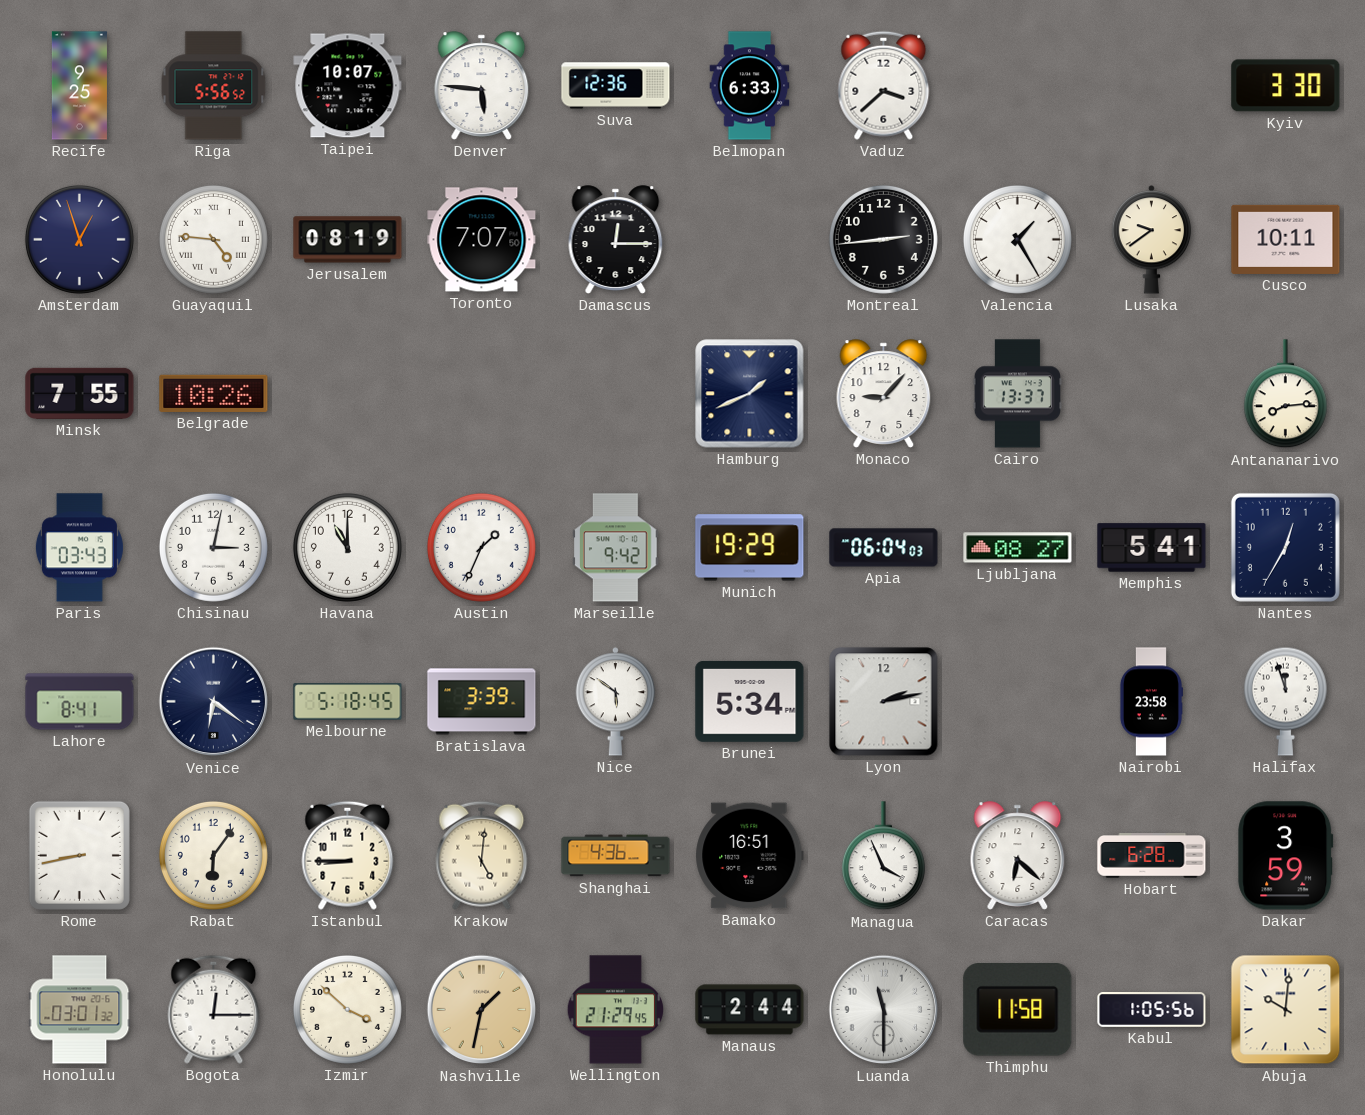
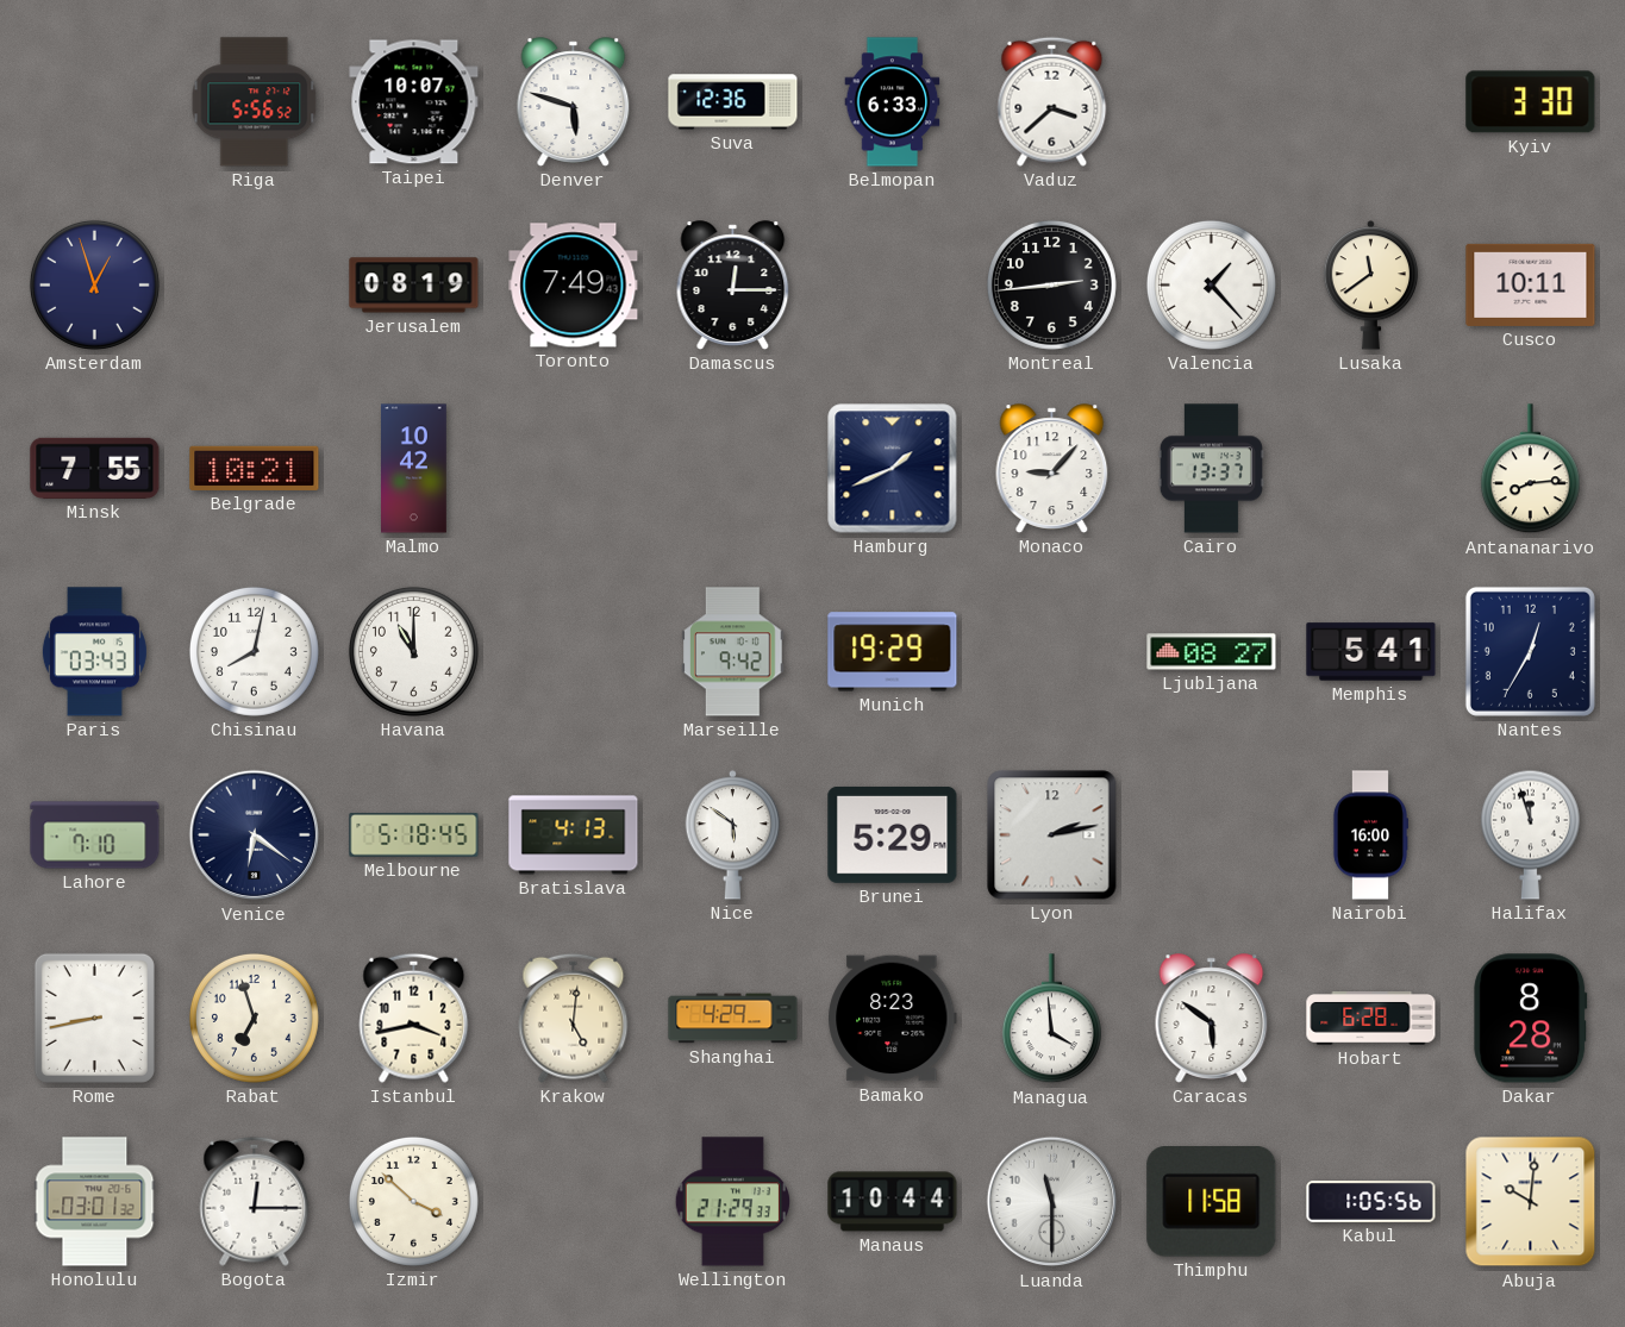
Recife: 9:25 -> none (79, 86)
Denver: 5:46 -> 5:48 (574, 102)
Guayaquil: 4:46 -> none (213, 239)
Toronto: 7:07 -> 7:49 (574, 286)
Valencia: 1:25 -> 1:23 (1211, 284)
Lusaka: 9:39 -> 11:39 (1371, 286)
Belgrade: 10:26 -> 10:21 (255, 468)
Malmo: none -> 10:42 (414, 469)
Chisinau: 3:02 -> 8:02 (254, 651)
Austin: 1:34 -> none (481, 547)
Apia: 06:04 -> none (884, 548)
Lahore: 8:41 -> 7:10 (95, 835)
Bratislava: 3:39 -> 4:13 (574, 835)
Brunei: 5:34 -> 5:29 (893, 834)
Nairobi: 23:58 -> 16:00 (1369, 835)
Rabat: 6:06 -> 6:57 (254, 1018)
Istanbul: 8:45 -> 3:43 (414, 1018)
Shanghai: 4:36 -> 4:29 (733, 1019)
Bamako: 16:51 -> 8:23 (893, 1019)
Managua: 3:56 -> 3:59 (1051, 1019)
Caracas: 6:22 -> 5:51 (1212, 1019)
Dakar: 3:59 -> 8:28 (1531, 1019)
Nashville: 1:32 -> none (482, 1010)
Wellington: 21:29:45 -> 21:29:33 (732, 1202)
Manaus: 2:44 -> 10:44 (893, 1202)
